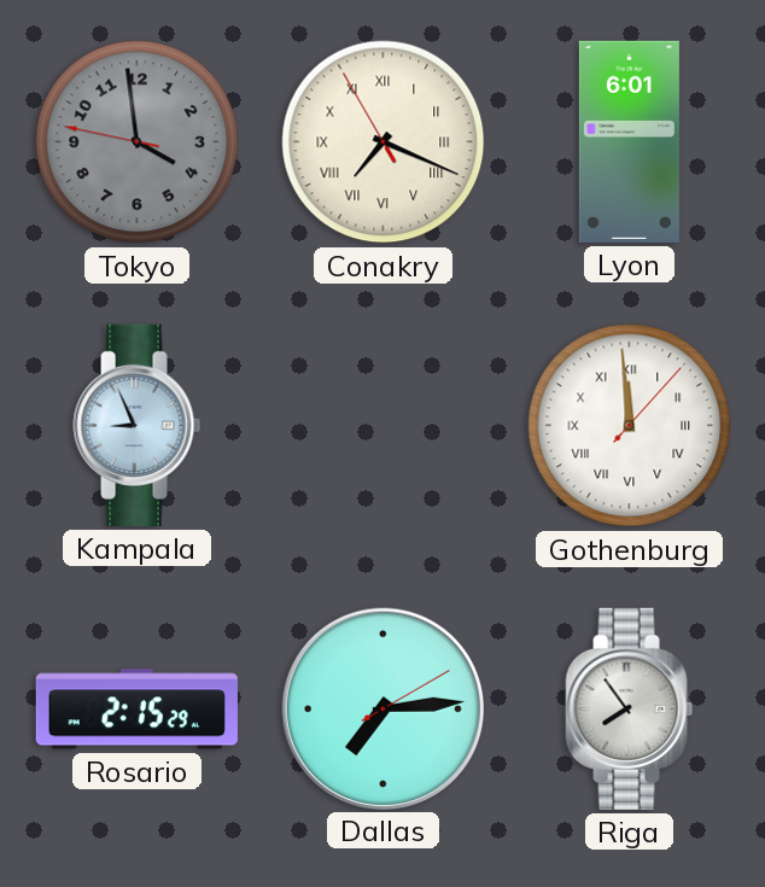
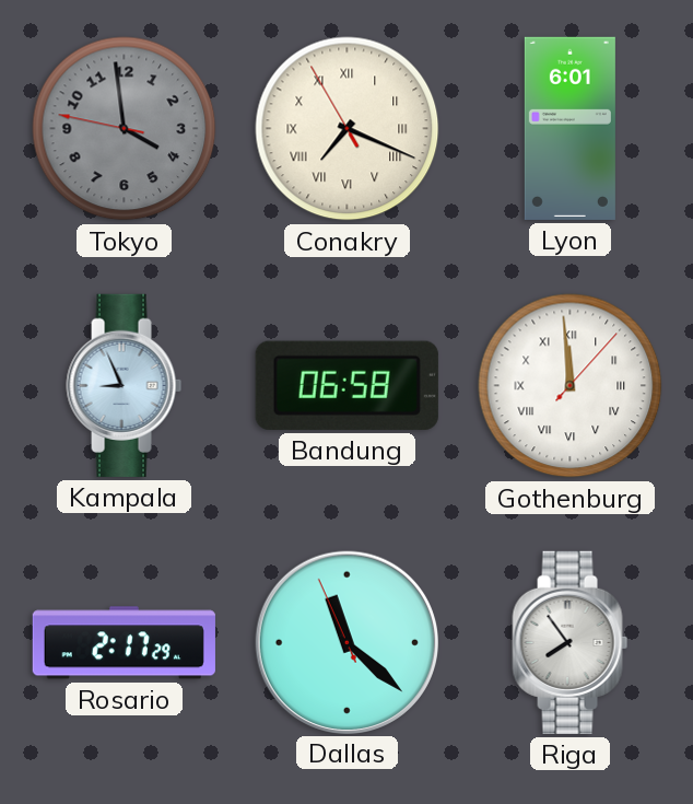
Bandung: none -> 06:58 (346, 385)
Rosario: 2:15 -> 2:17 (124, 643)
Dallas: 7:14 -> 11:21 (346, 642)
